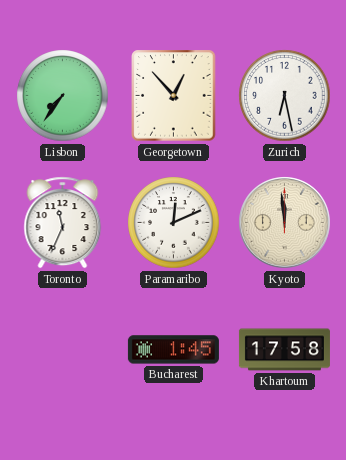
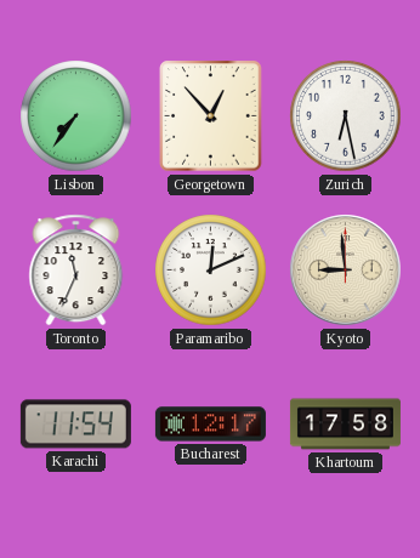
Kyoto: 11:59 -> 8:59 (346, 271)
Karachi: none -> 11:54 (75, 425)
Bucharest: 1:45 -> 12:17 (210, 425)
